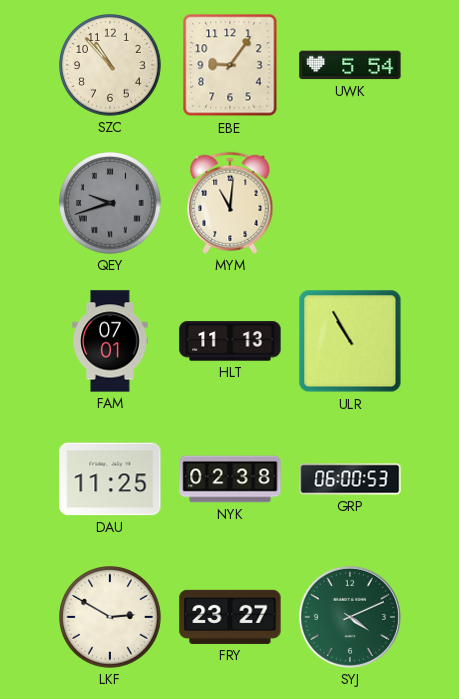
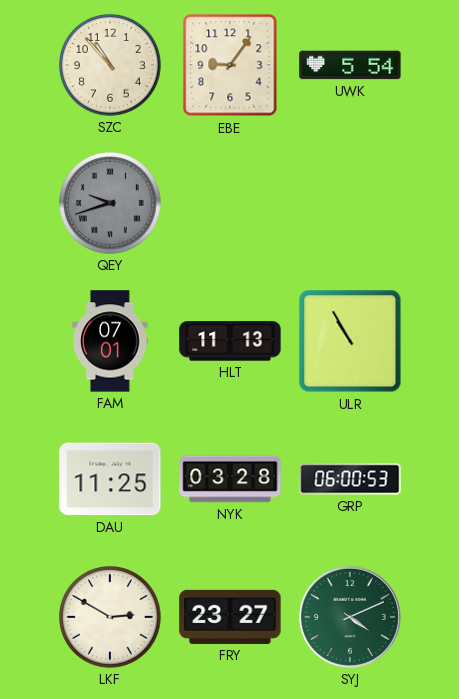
MYM: 11:01 -> none (230, 203)
NYK: 02:38 -> 03:28 (230, 479)
